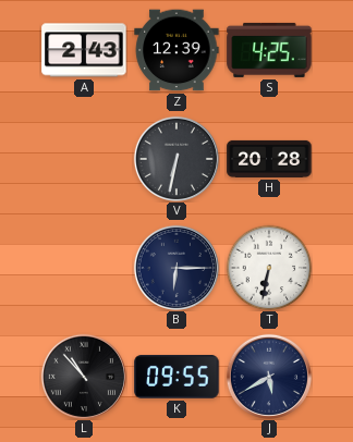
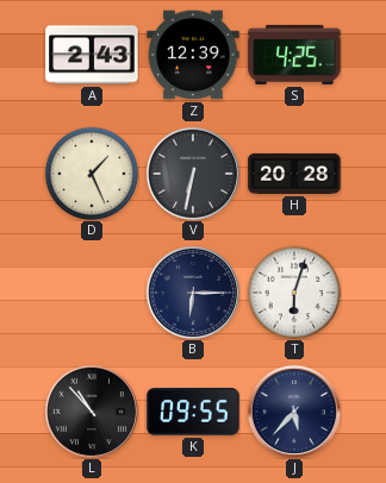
D: none -> 1:26 (92, 174)
T: 6:32 -> 6:03 (294, 293)
J: 5:40 -> 5:37 (294, 412)
